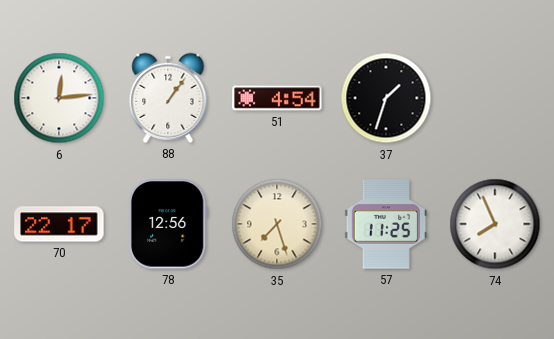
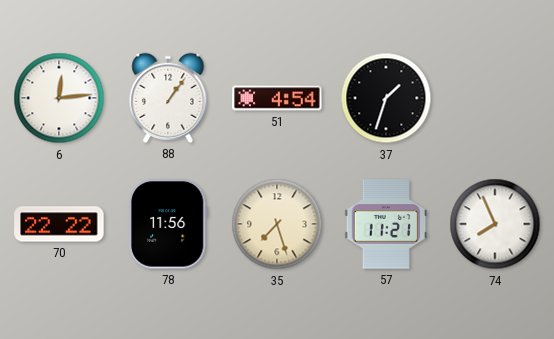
70: 22:17 -> 22:22 (59, 224)
78: 12:56 -> 11:56 (168, 224)
57: 11:25 -> 11:21 (386, 224)
